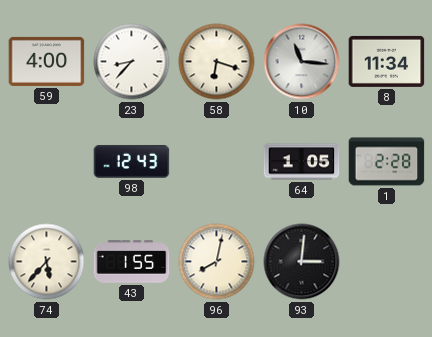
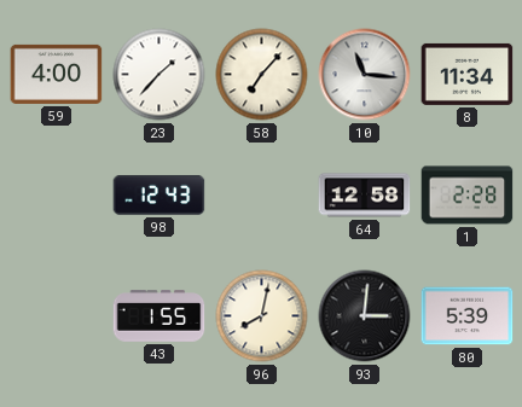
23: 8:37 -> 1:37 (159, 75)
58: 6:18 -> 7:07 (262, 75)
64: 1:05 -> 12:58 (365, 196)
74: 5:37 -> none (47, 262)
80: none -> 5:39 (468, 316)
